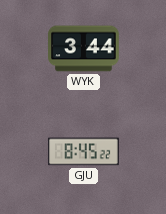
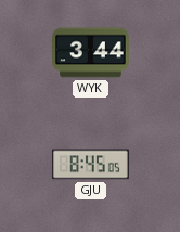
GJU: 8:45:22 -> 8:45:05 (91, 165)
